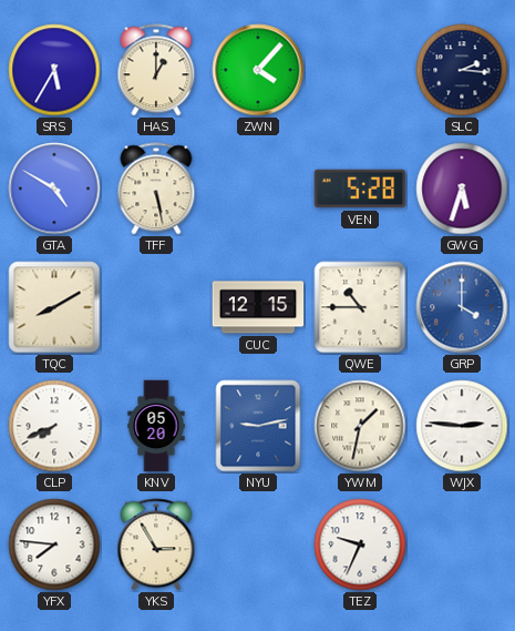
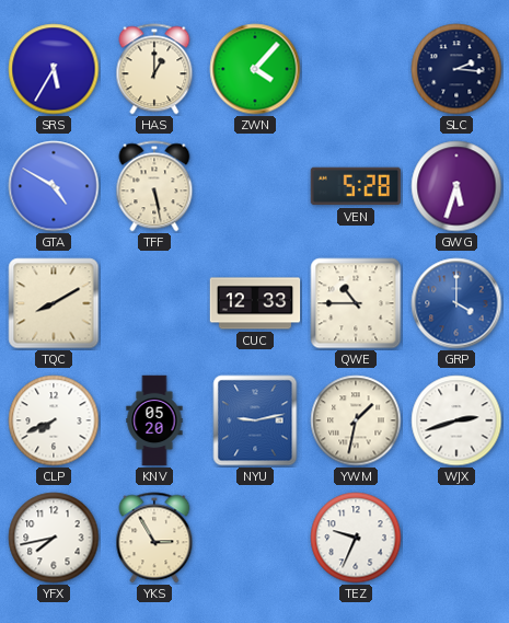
CUC: 12:15 -> 12:33 (255, 303)
WJX: 2:46 -> 2:42 (456, 420)
YFX: 7:46 -> 7:43 (54, 538)
